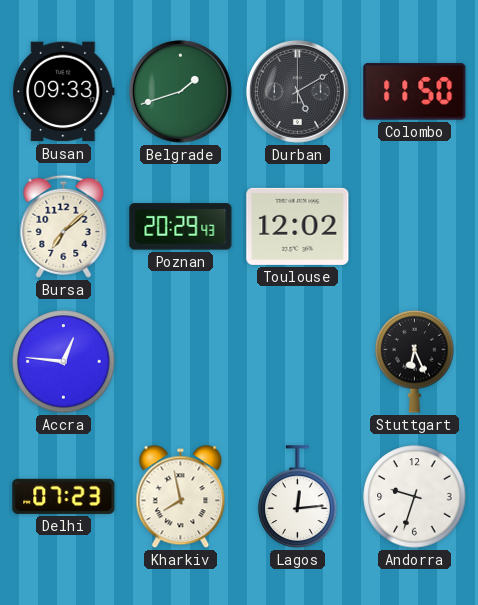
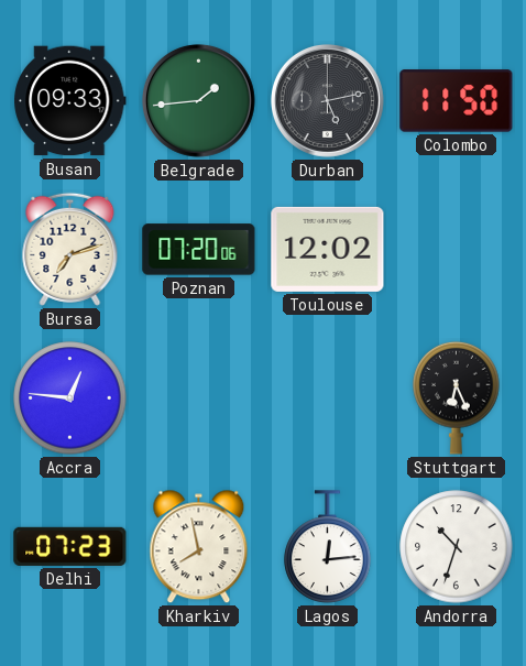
Belgrade: 1:42 -> 1:44 (198, 100)
Durban: 5:10 -> 5:13 (327, 100)
Bursa: 7:08 -> 7:12 (70, 249)
Poznan: 20:29 -> 07:20 (199, 250)
Andorra: 9:33 -> 10:33 (457, 547)
